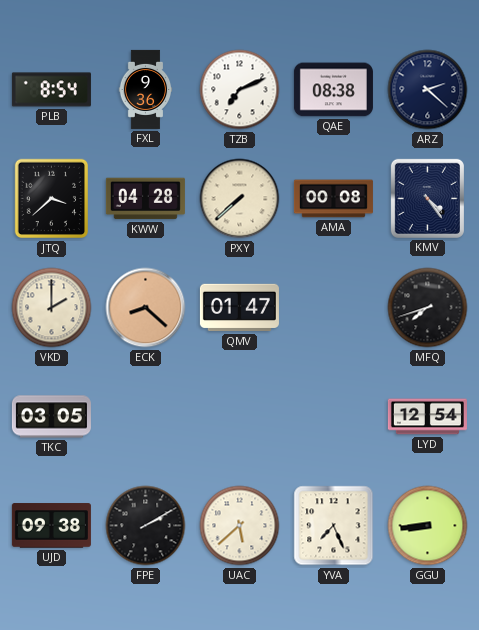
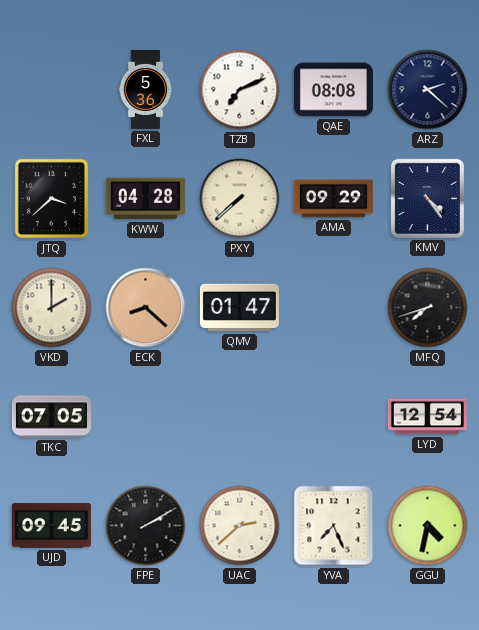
PLB: 8:54 -> none (51, 90)
FXL: 9:36 -> 5:36 (146, 89)
QAE: 08:38 -> 08:08 (333, 90)
AMA: 00:08 -> 09:29 (333, 199)
TKC: 03:05 -> 07:05 (51, 417)
UJD: 09:38 -> 09:45 (51, 526)
UAC: 5:38 -> 2:38 (240, 526)
GGU: 8:44 -> 4:32 (428, 526)
